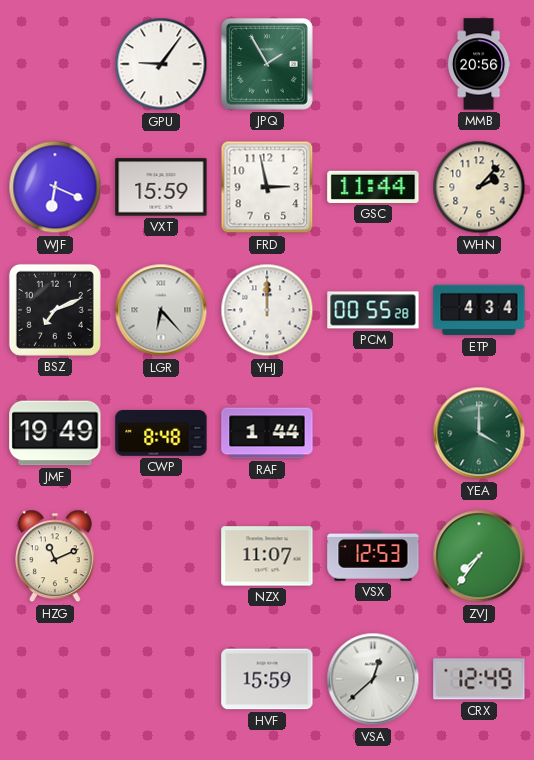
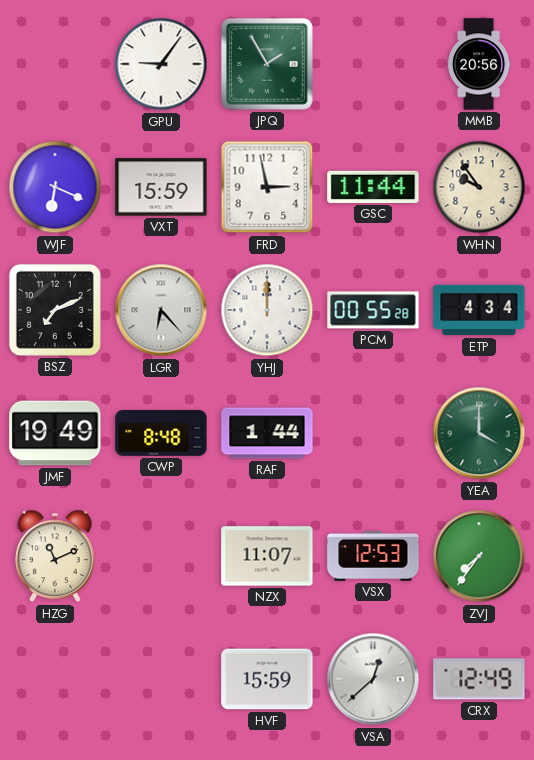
WHN: 2:07 -> 9:54 (479, 187)
